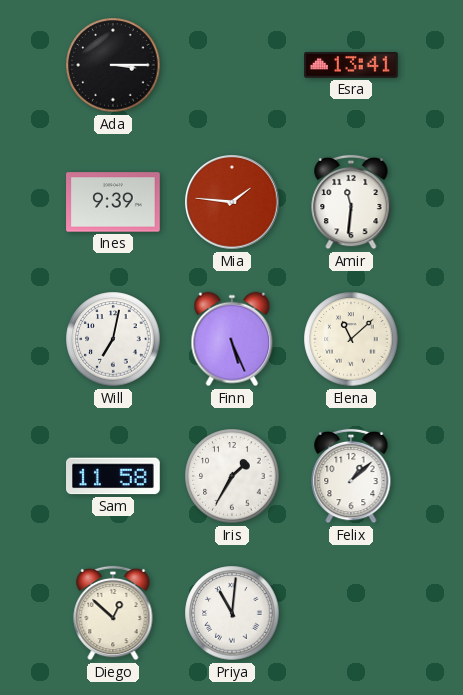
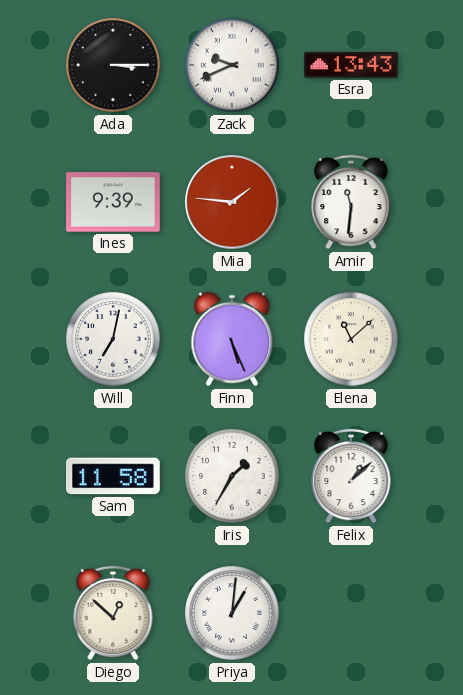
Zack: none -> 9:41 (232, 65)
Esra: 13:41 -> 13:43 (351, 65)
Priya: 11:01 -> 1:01 (232, 613)
